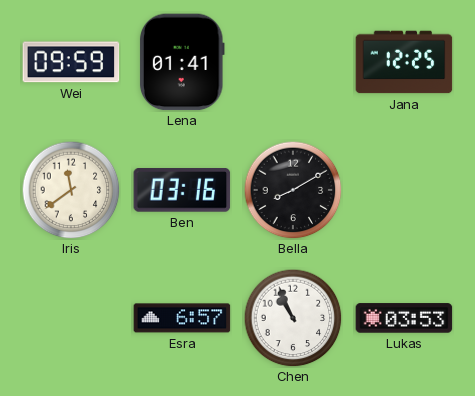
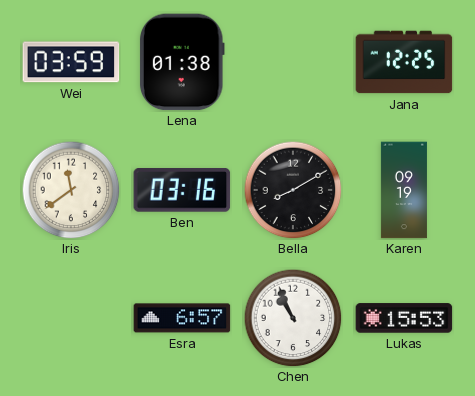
Wei: 09:59 -> 03:59 (71, 62)
Lena: 01:41 -> 01:38 (182, 62)
Karen: none -> 09:19 (404, 190)
Lukas: 03:53 -> 15:53 (404, 318)
